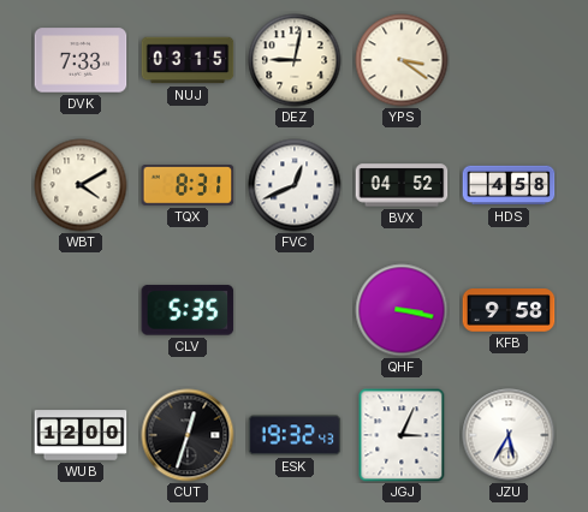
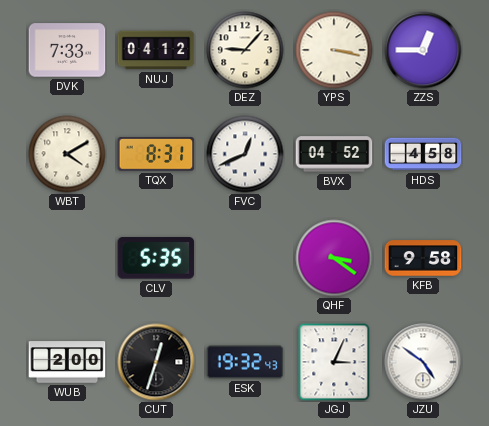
NUJ: 03:15 -> 04:12 (156, 50)
DEZ: 9:02 -> 9:07 (245, 50)
YPS: 3:21 -> 3:17 (334, 50)
ZZS: none -> 12:45 (423, 50)
QHF: 3:17 -> 3:21 (334, 258)
WUB: 12:00 -> 2:00 (67, 362)
JZU: 5:35 -> 4:51 (423, 362)
